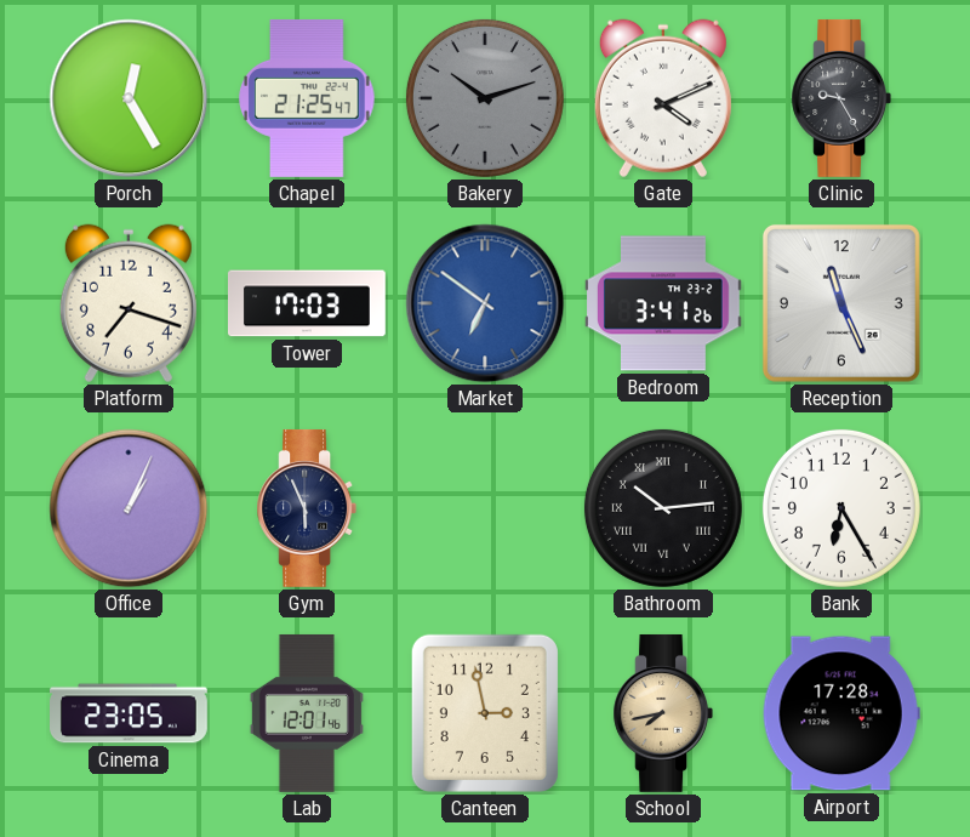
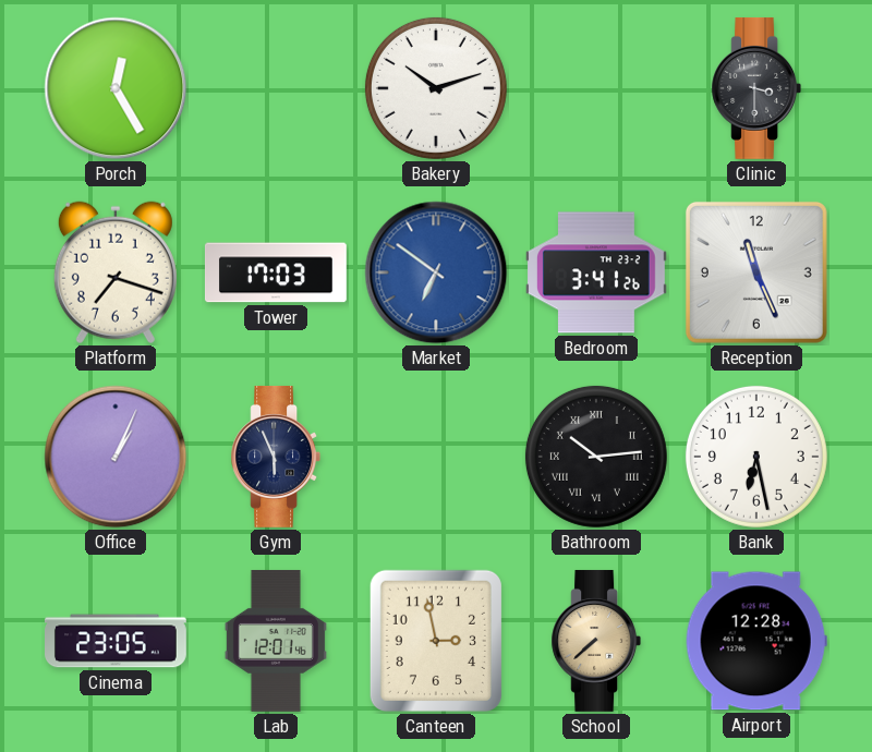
Chapel: 21:25 -> none (307, 98)
Bakery dial: grey -> white (436, 88)
Gate: 4:11 -> none (663, 98)
Clinic: 9:25 -> 3:30 (756, 88)
Bank: 6:25 -> 6:28 (756, 457)
School: 7:43 -> 7:38 (596, 641)
Airport: 17:28 -> 12:28 (756, 641)
